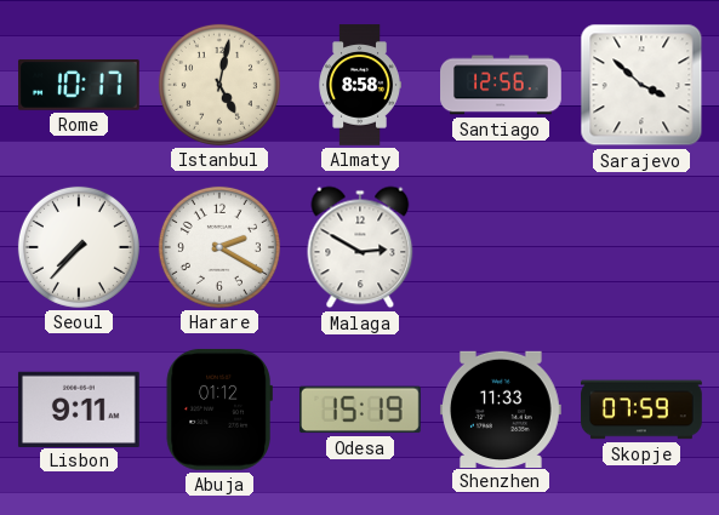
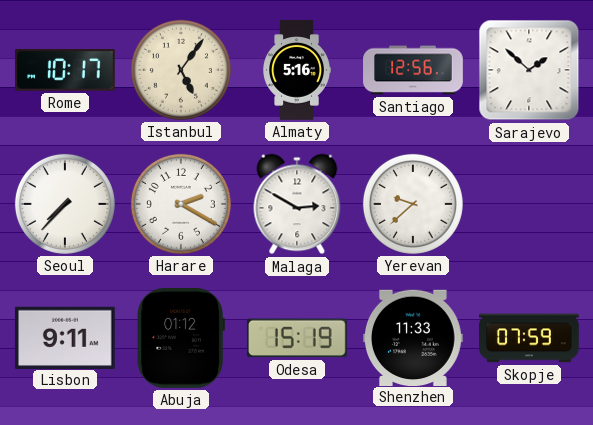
Istanbul: 5:02 -> 5:06 (181, 70)
Almaty: 8:58 -> 5:16 (296, 70)
Sarajevo: 3:52 -> 1:52 (529, 70)
Yerevan: none -> 9:38 (413, 204)
